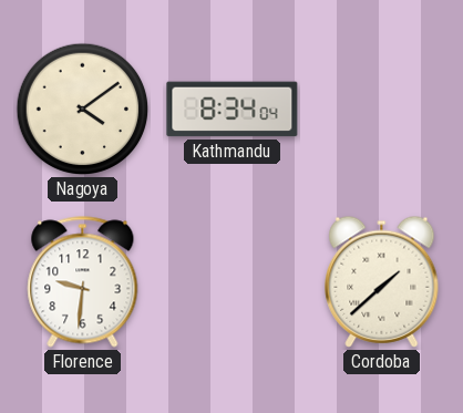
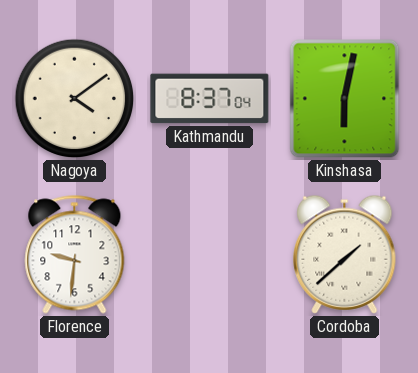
Kathmandu: 8:34 -> 8:37 (210, 99)
Kinshasa: none -> 6:02 (345, 99)
